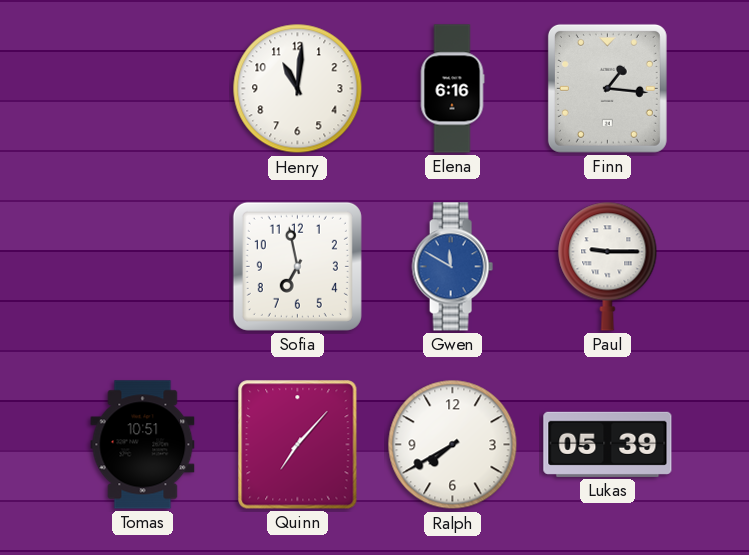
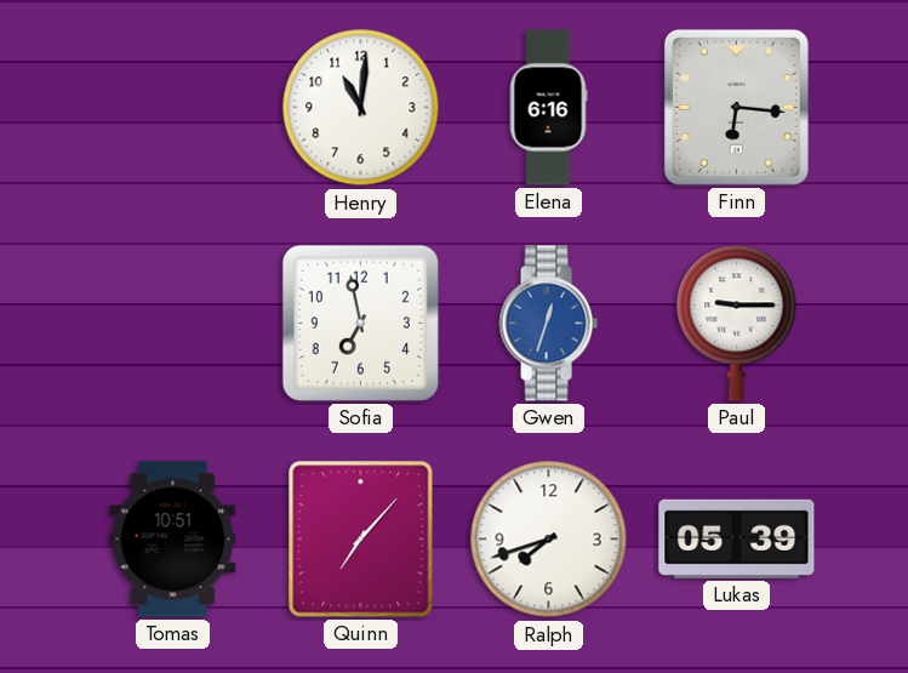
Finn: 1:16 -> 6:16 (736, 107)
Gwen: 11:50 -> 12:33 (548, 324)
Ralph: 7:40 -> 7:42 (549, 540)
